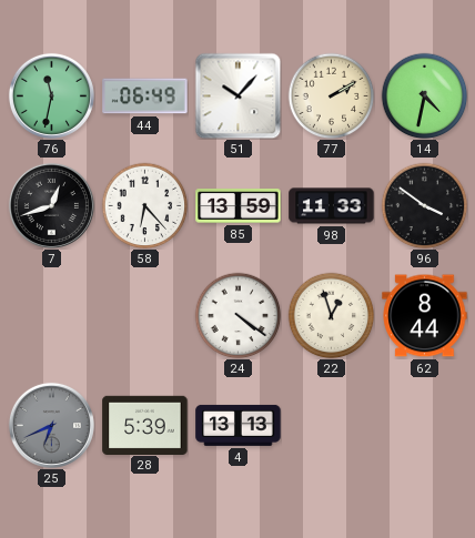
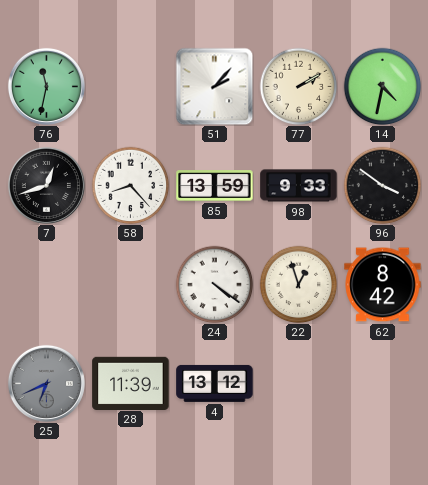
44: 06:49 -> none (145, 97)
51: 10:07 -> 2:07 (214, 86)
58: 6:23 -> 8:23 (130, 185)
98: 11:33 -> 9:33 (299, 186)
62: 8:44 -> 8:42 (383, 285)
28: 5:39 -> 11:39 (131, 383)
4: 13:13 -> 13:12 (215, 383)
